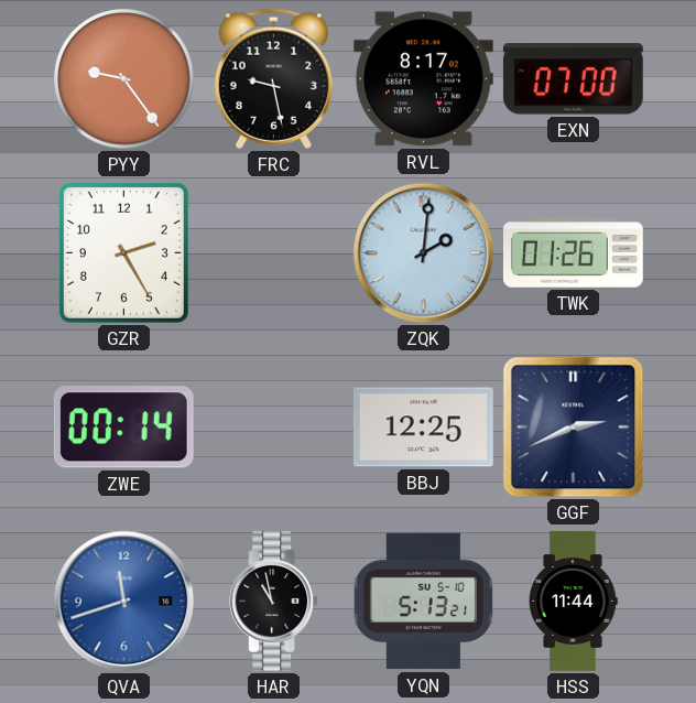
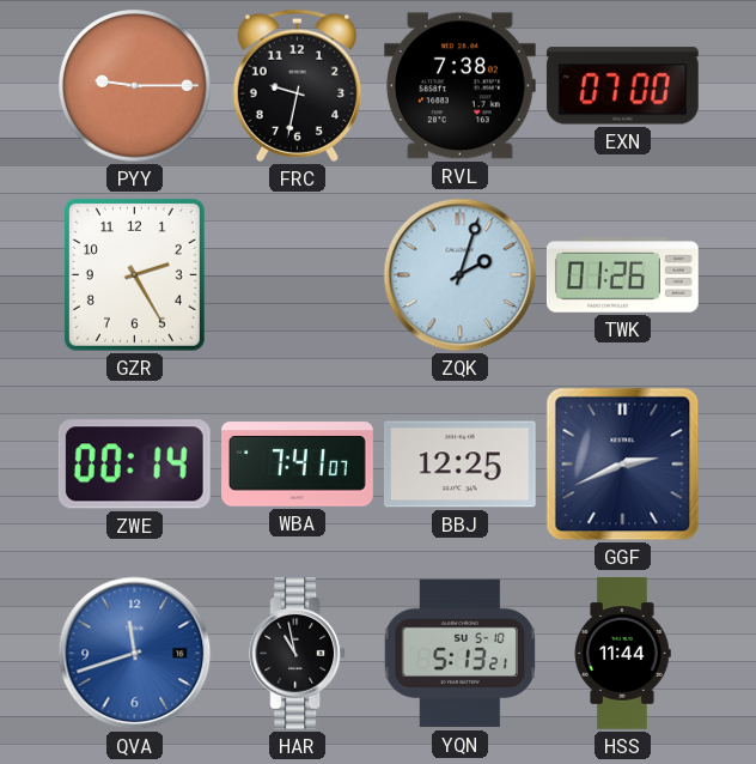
PYY: 9:24 -> 9:15 (135, 86)
FRC: 9:28 -> 9:32 (297, 85)
RVL: 8:17 -> 7:38 (459, 86)
ZQK: 2:01 -> 2:03 (461, 275)
WBA: none -> 7:41 (298, 465)
